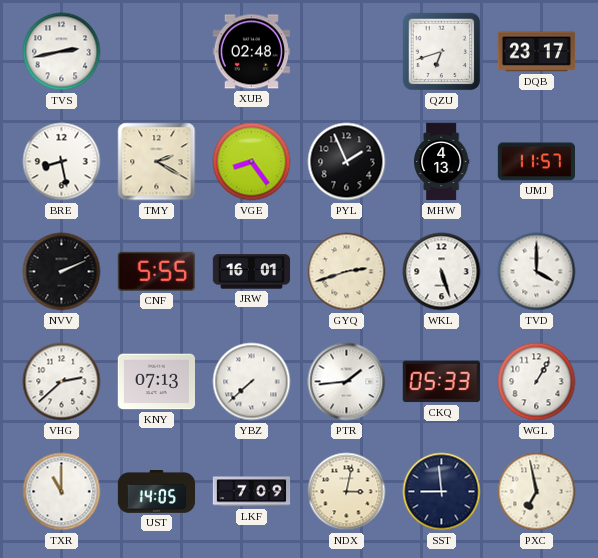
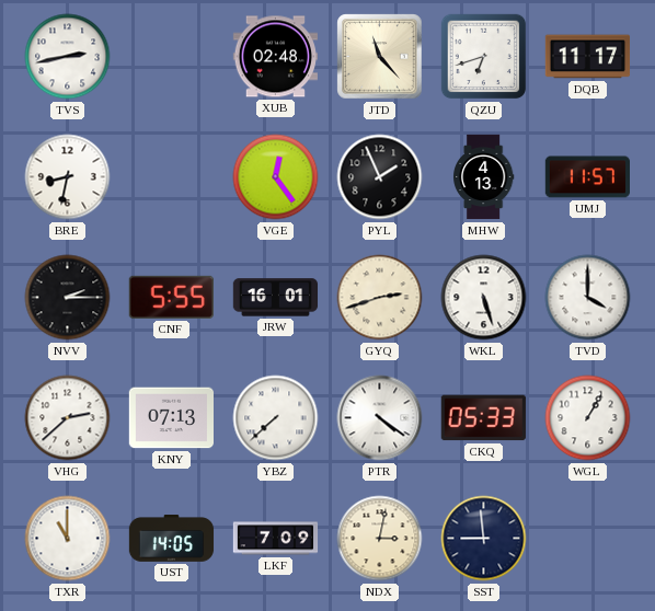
JTD: none -> 11:23 (380, 57)
DQB: 23:17 -> 11:17 (588, 57)
BRE: 8:28 -> 8:32 (68, 177)
TMY: 2:20 -> none (157, 162)
VGE: 8:24 -> 12:24 (276, 177)
NVV: 2:11 -> 2:15 (68, 298)
PTR: 1:44 -> 4:21 (380, 418)
PXC: 6:58 -> none (537, 492)
